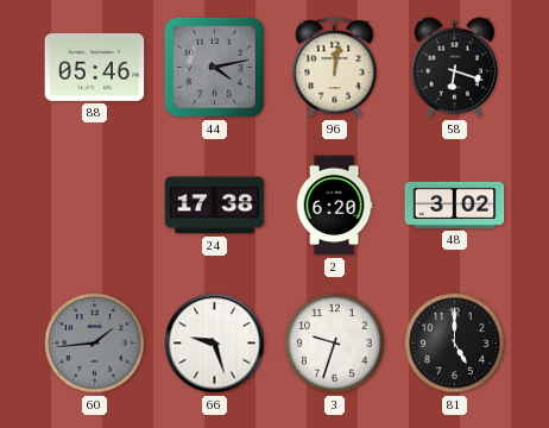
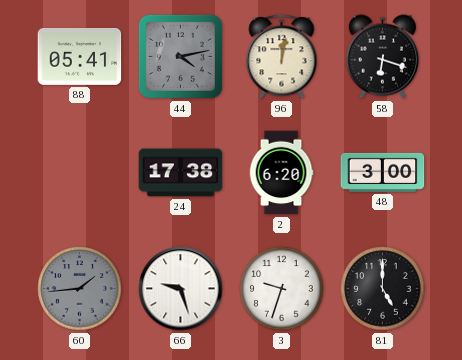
88: 05:46 -> 05:41 (80, 56)
48: 3:02 -> 3:00 (383, 172)
